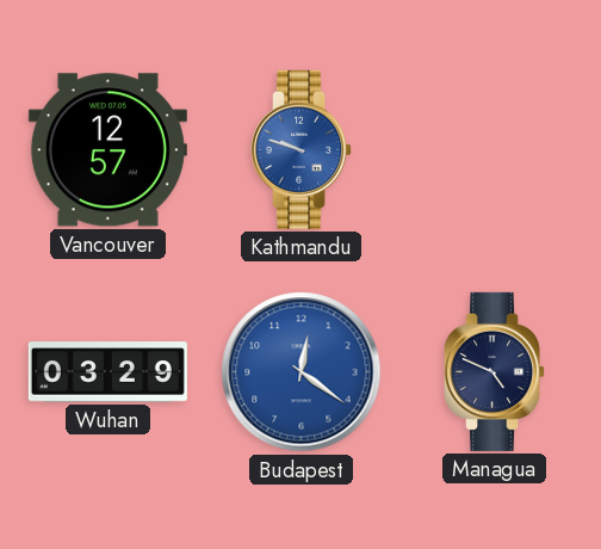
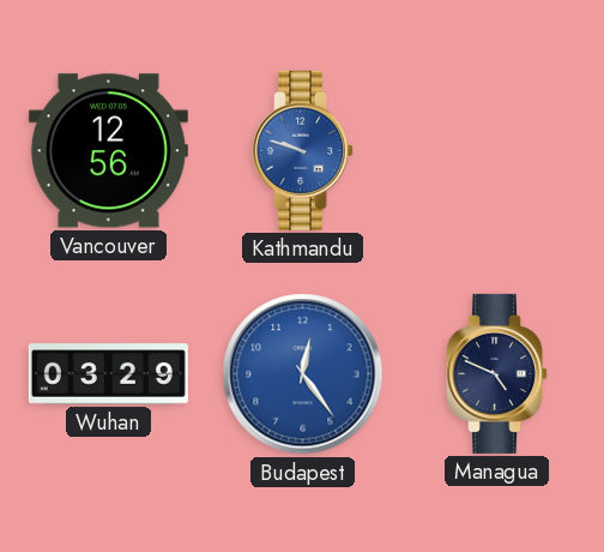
Vancouver: 12:57 -> 12:56 (108, 151)
Budapest: 12:21 -> 12:24 (303, 374)
